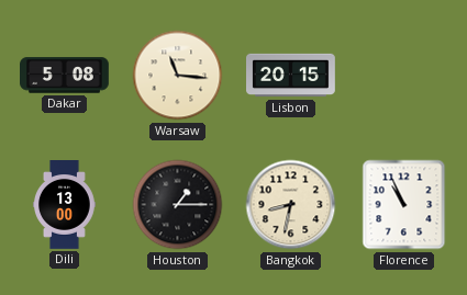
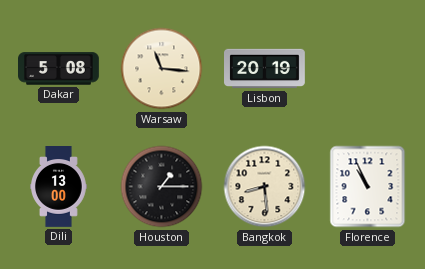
Lisbon: 20:15 -> 20:19 (265, 69)
Bangkok: 8:32 -> 8:29 (265, 187)
